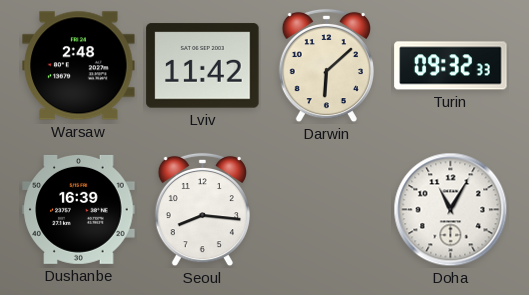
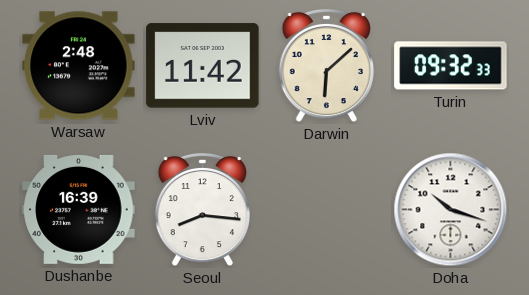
Doha: 11:05 -> 10:18 (451, 210)
